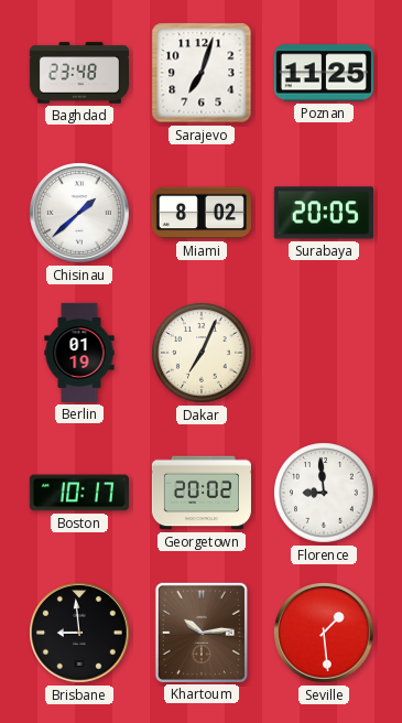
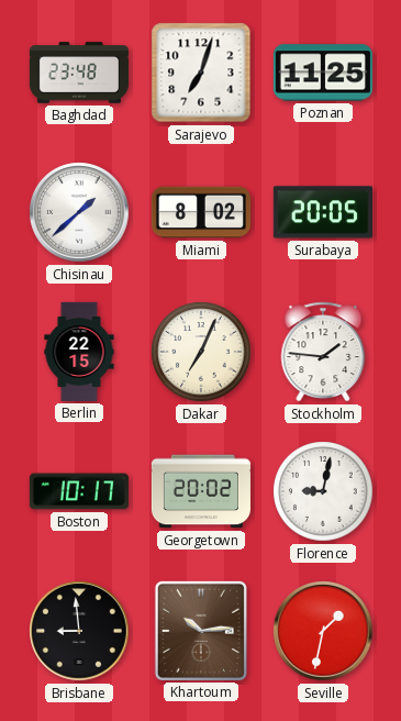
Berlin: 01:19 -> 22:15 (79, 352)
Stockholm: none -> 1:46 (323, 352)
Florence: 8:59 -> 9:02 (323, 491)
Seville: 1:29 -> 1:32 (323, 631)
